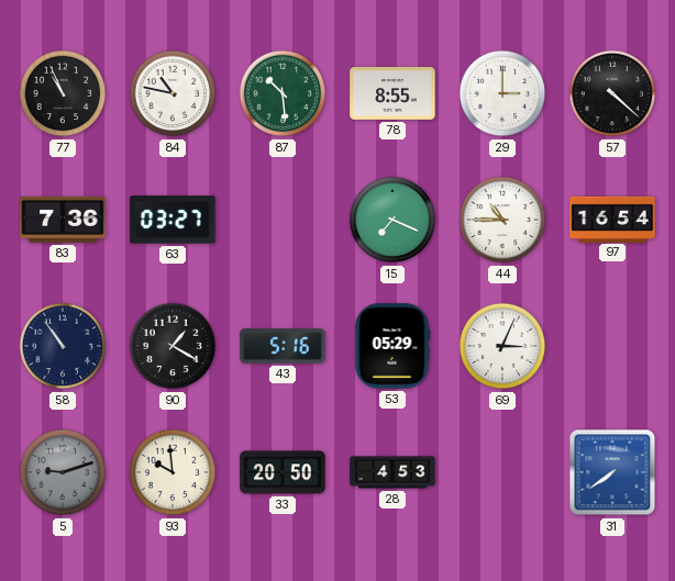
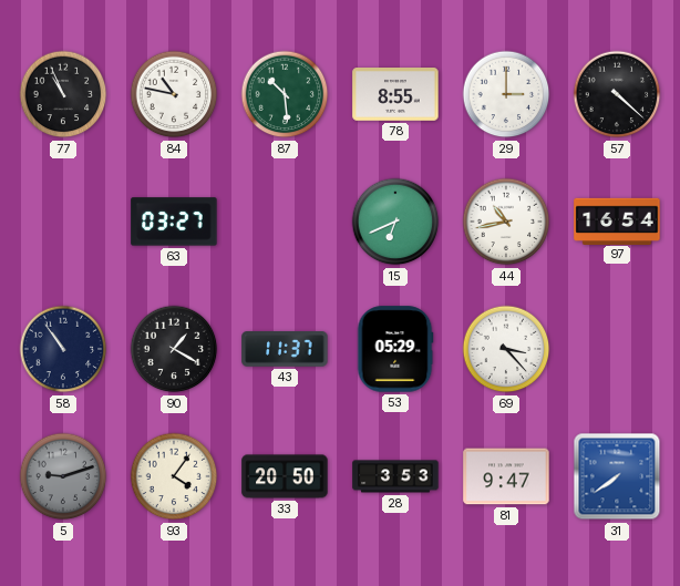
83: 7:36 -> none (63, 220)
15: 7:19 -> 6:41 (395, 222)
44: 10:45 -> 10:43 (506, 222)
43: 5:16 -> 11:37 (285, 350)
69: 3:04 -> 3:23 (506, 349)
93: 9:59 -> 4:06 (174, 476)
28: 4:53 -> 3:53 (395, 476)
81: none -> 9:47 (506, 476)
